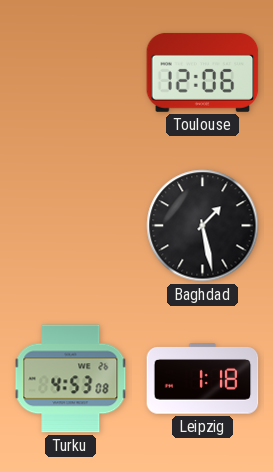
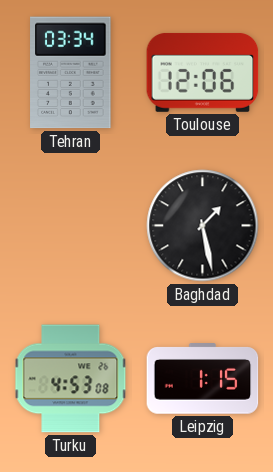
Tehran: none -> 03:34 (71, 73)
Leipzig: 1:18 -> 1:15 (203, 379)
